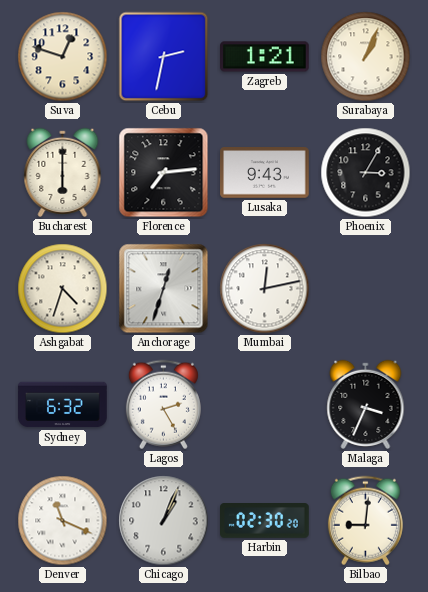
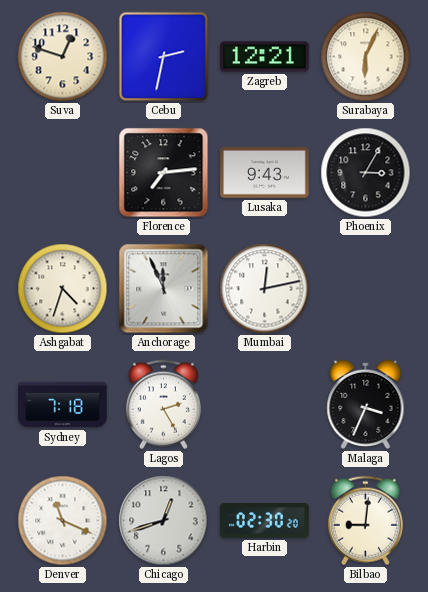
Zagreb: 1:21 -> 12:21 (265, 57)
Surabaya: 1:04 -> 6:04 (366, 57)
Bucharest: 6:00 -> none (63, 172)
Anchorage: 12:33 -> 11:56 (164, 289)
Sydney: 6:32 -> 7:18 (63, 405)
Chicago: 1:04 -> 12:42 (164, 521)
